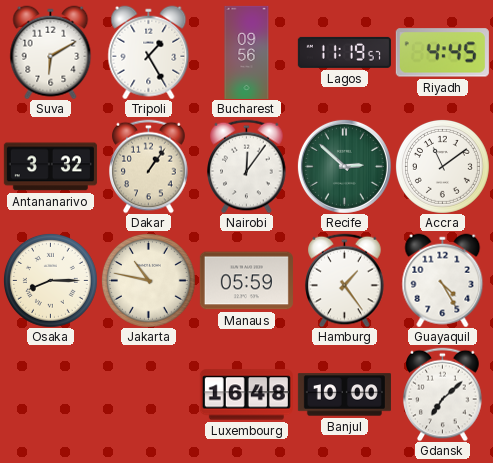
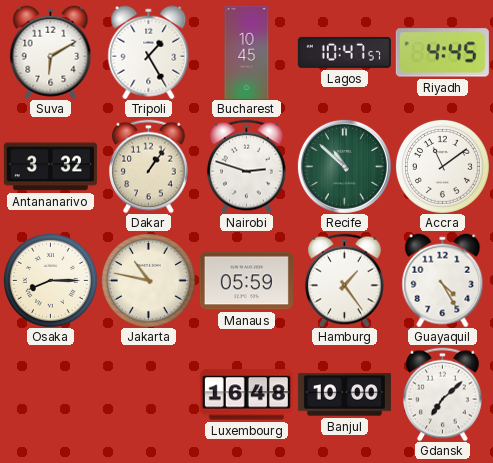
Bucharest: 09:56 -> 10:45 (247, 52)
Lagos: 11:19 -> 10:47 (344, 52)
Nairobi: 12:06 -> 2:48 (247, 166)
Recife: 2:52 -> 10:52 (344, 166)
